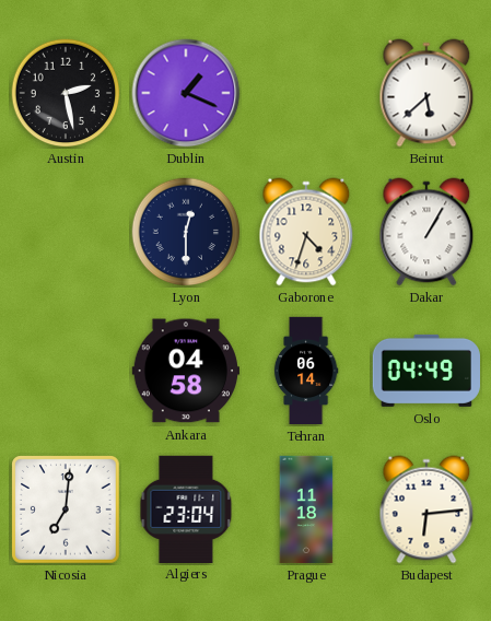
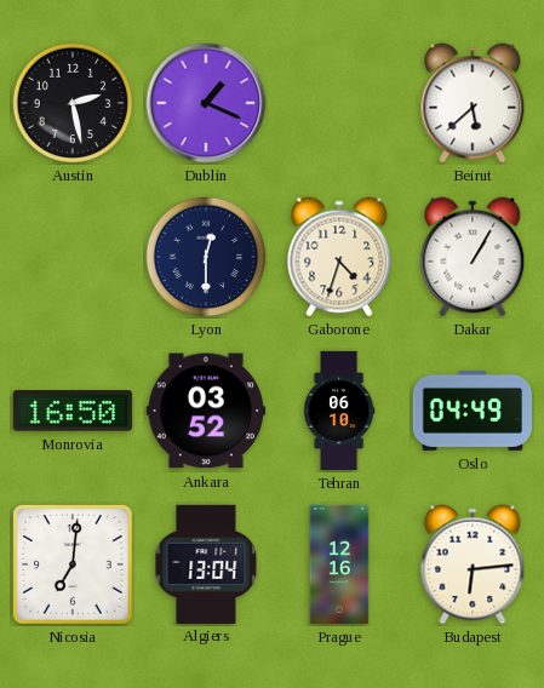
Monrovia: none -> 16:50 (73, 411)
Ankara: 04:58 -> 03:52 (205, 411)
Tehran: 06:14 -> 06:10 (339, 411)
Algiers: 23:04 -> 13:04 (206, 563)
Prague: 11:18 -> 12:16 (339, 564)
